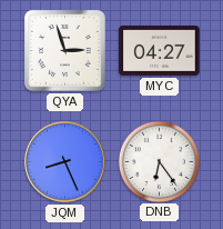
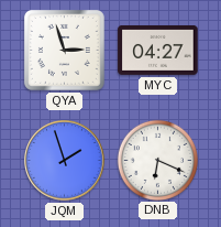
JQM: 8:26 -> 1:57 (65, 161)
DNB: 6:24 -> 6:19 (157, 160)
